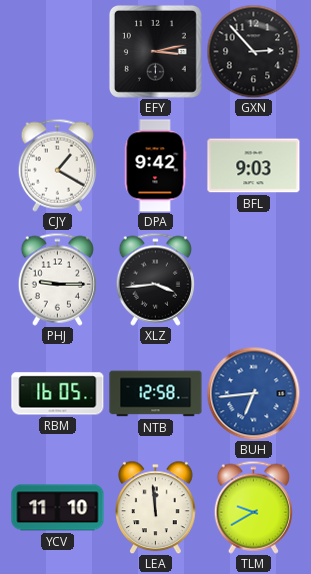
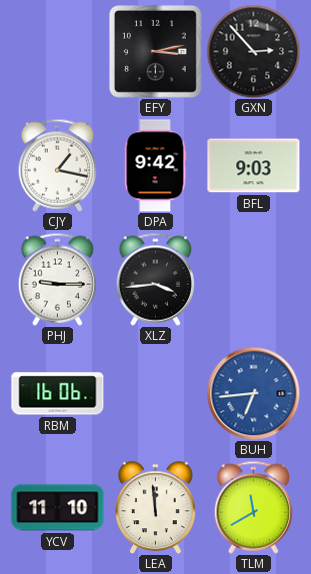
CJY: 1:20 -> 1:17 (57, 165)
RBM: 16:05 -> 16:06 (58, 394)
NTB: 12:58 -> none (156, 394)
TLM: 9:40 -> 11:40 (253, 507)
